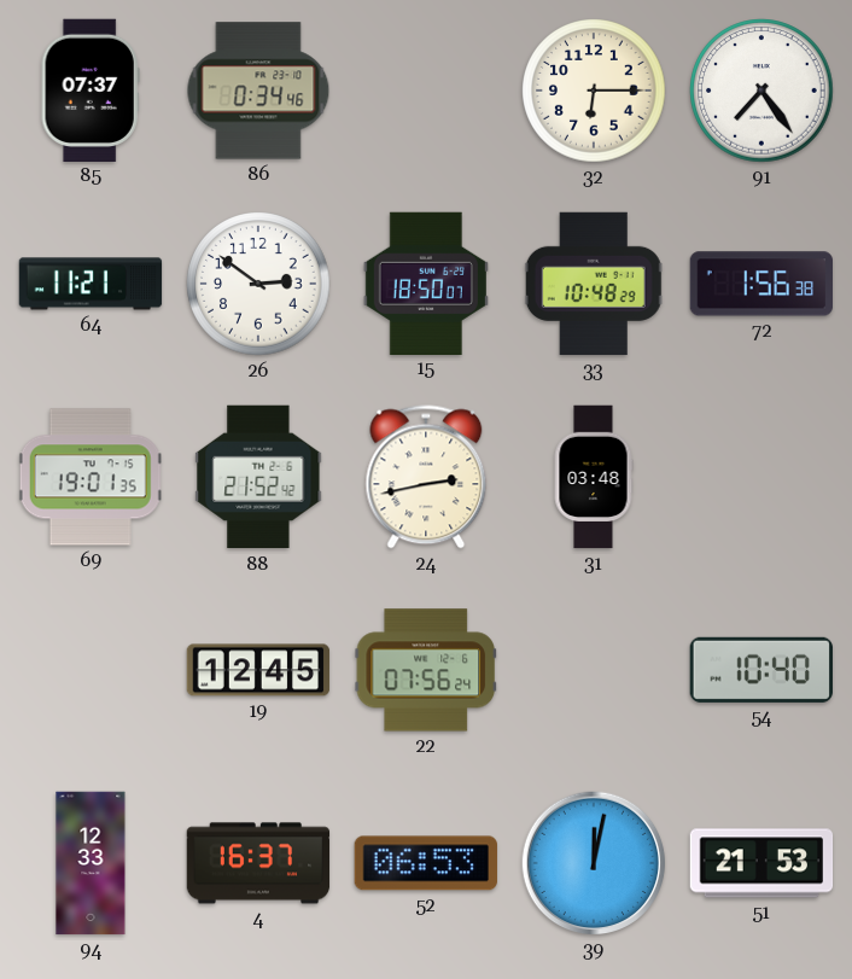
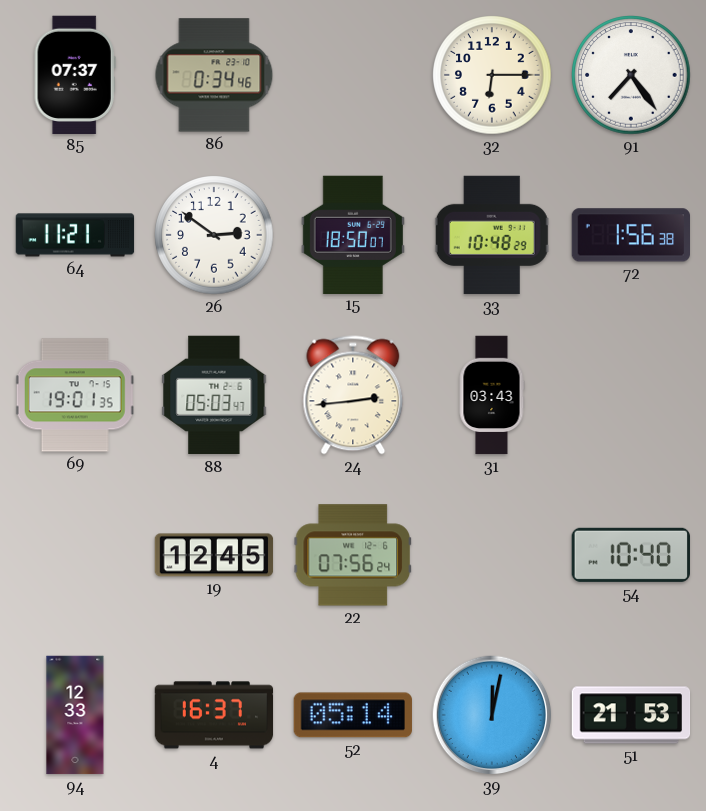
88: 21:52 -> 05:03 (214, 395)
24: 2:43 -> 2:44 (353, 395)
31: 03:48 -> 03:43 (492, 395)
52: 06:53 -> 05:14 (352, 715)
